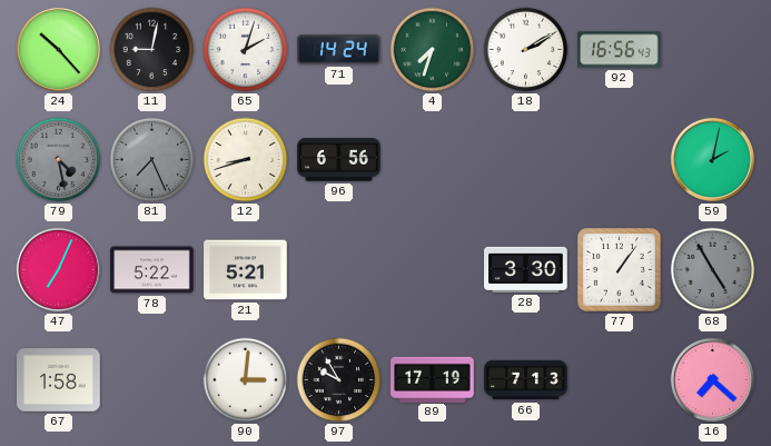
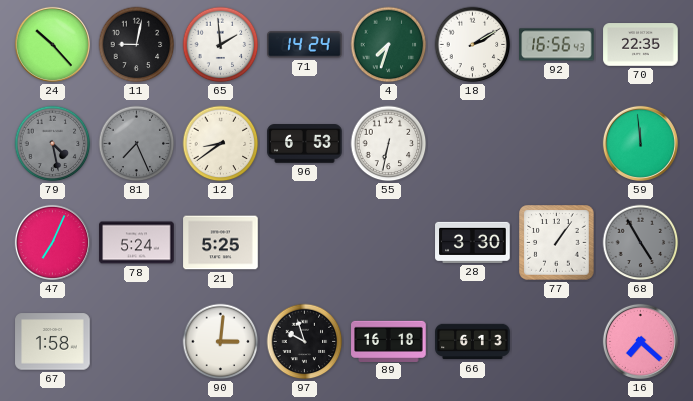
65: 2:03 -> 1:59 (221, 45)
70: none -> 22:35 (641, 45)
12: 8:42 -> 8:39 (221, 144)
96: 6:56 -> 6:53 (305, 144)
55: none -> 6:32 (389, 144)
59: 2:02 -> 11:59 (640, 143)
78: 5:22 -> 5:24 (137, 243)
21: 5:21 -> 5:25 (221, 243)
97: 9:55 -> 9:57 (305, 342)
89: 17:19 -> 16:18 (389, 341)
66: 7:13 -> 6:13 (473, 342)
